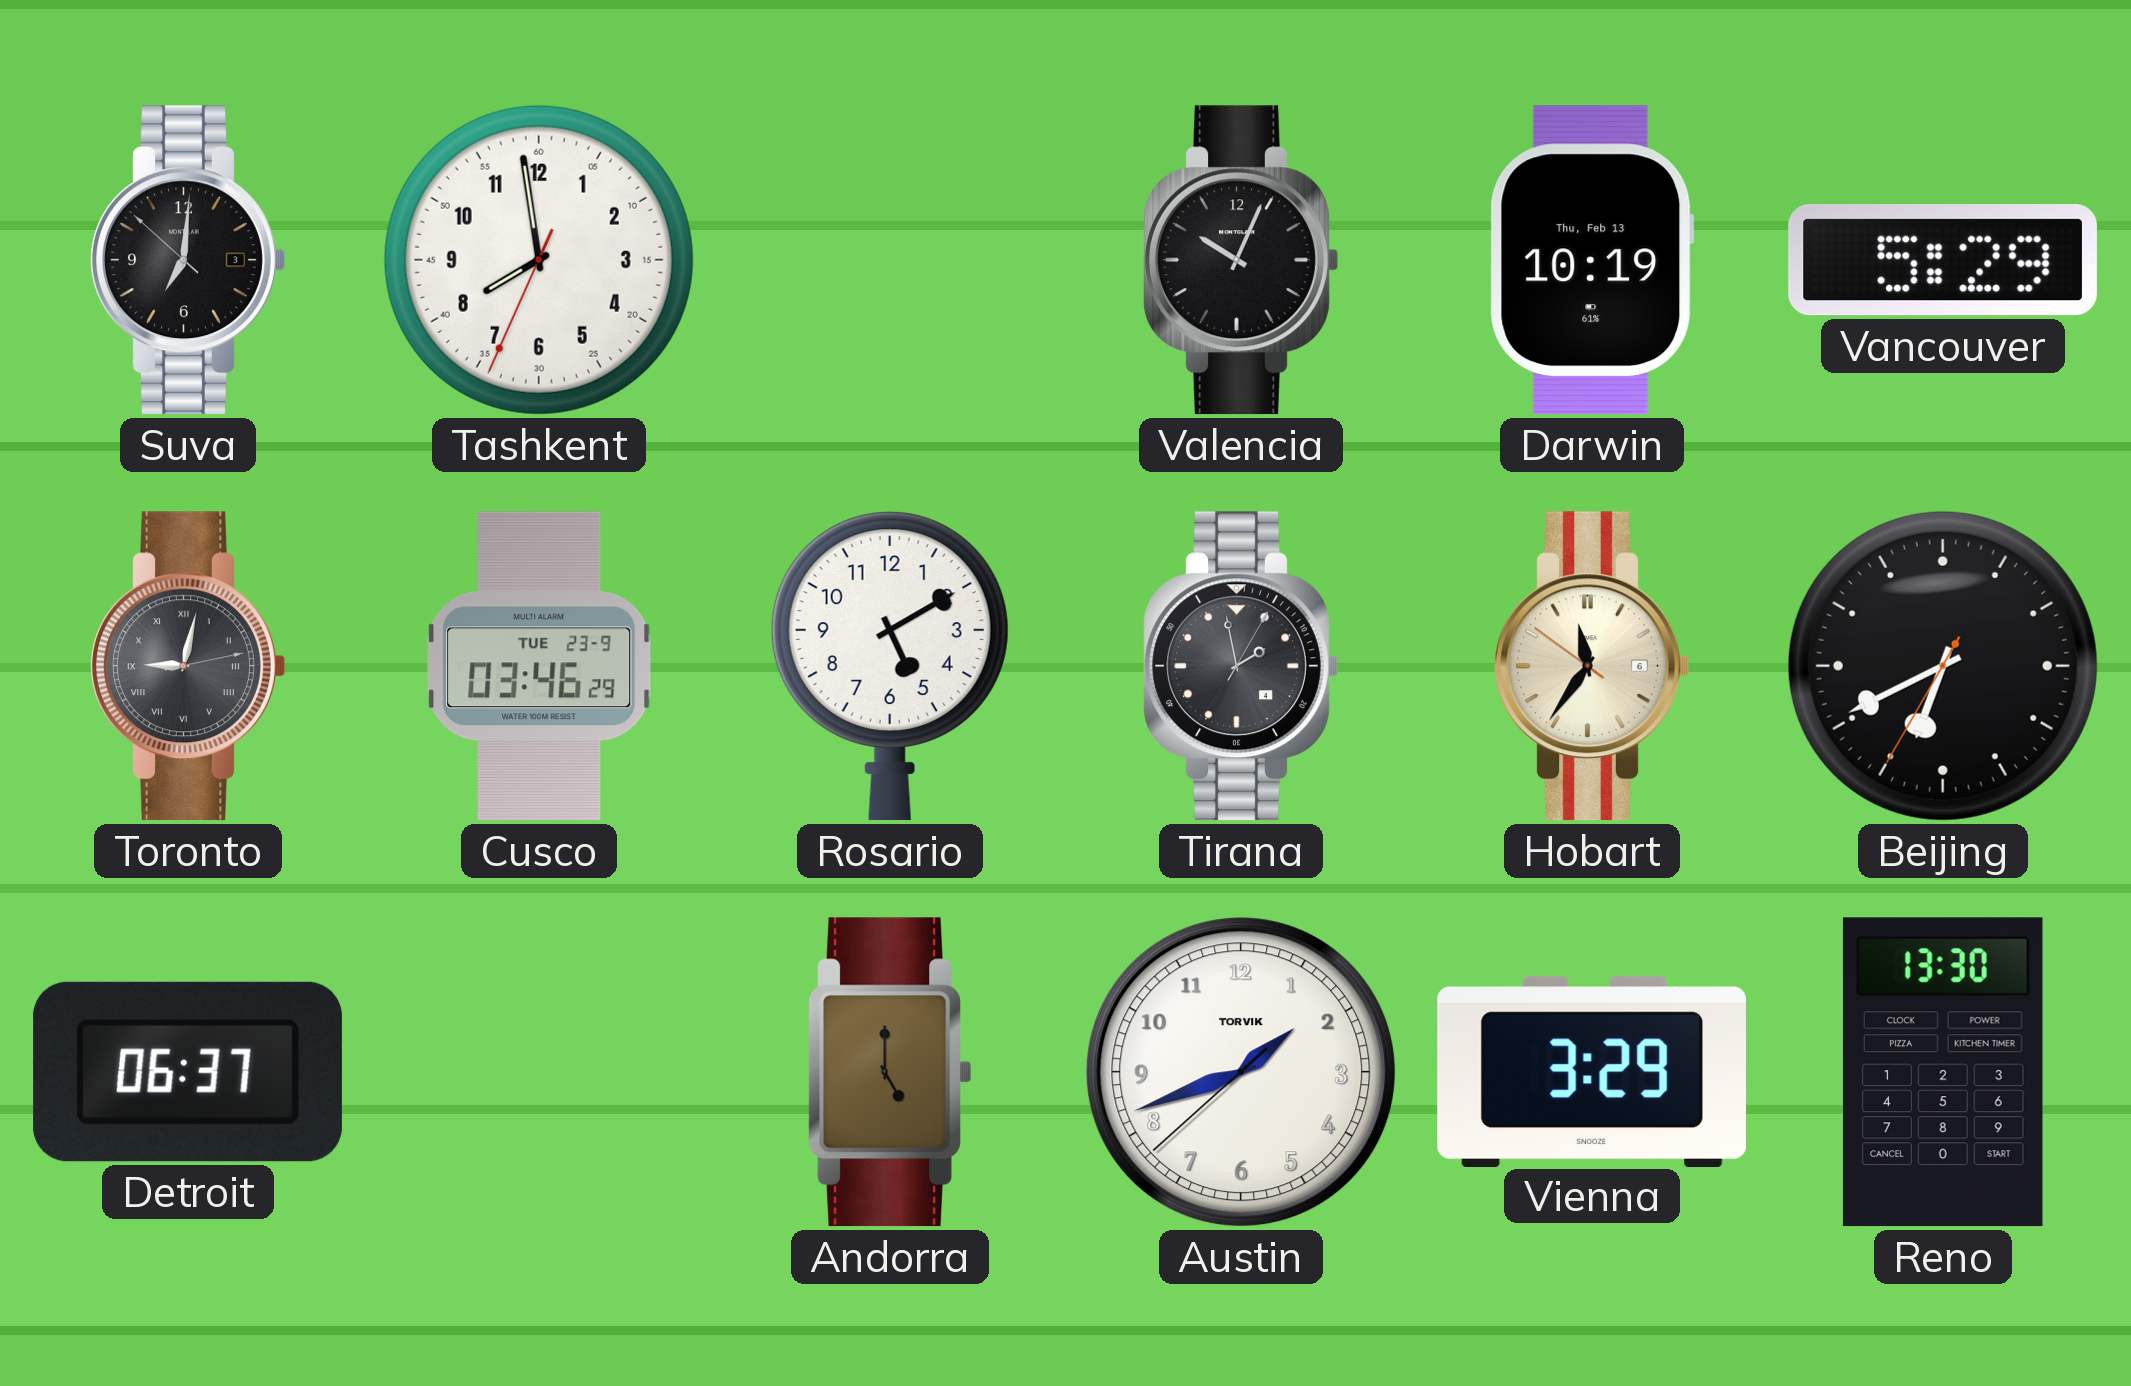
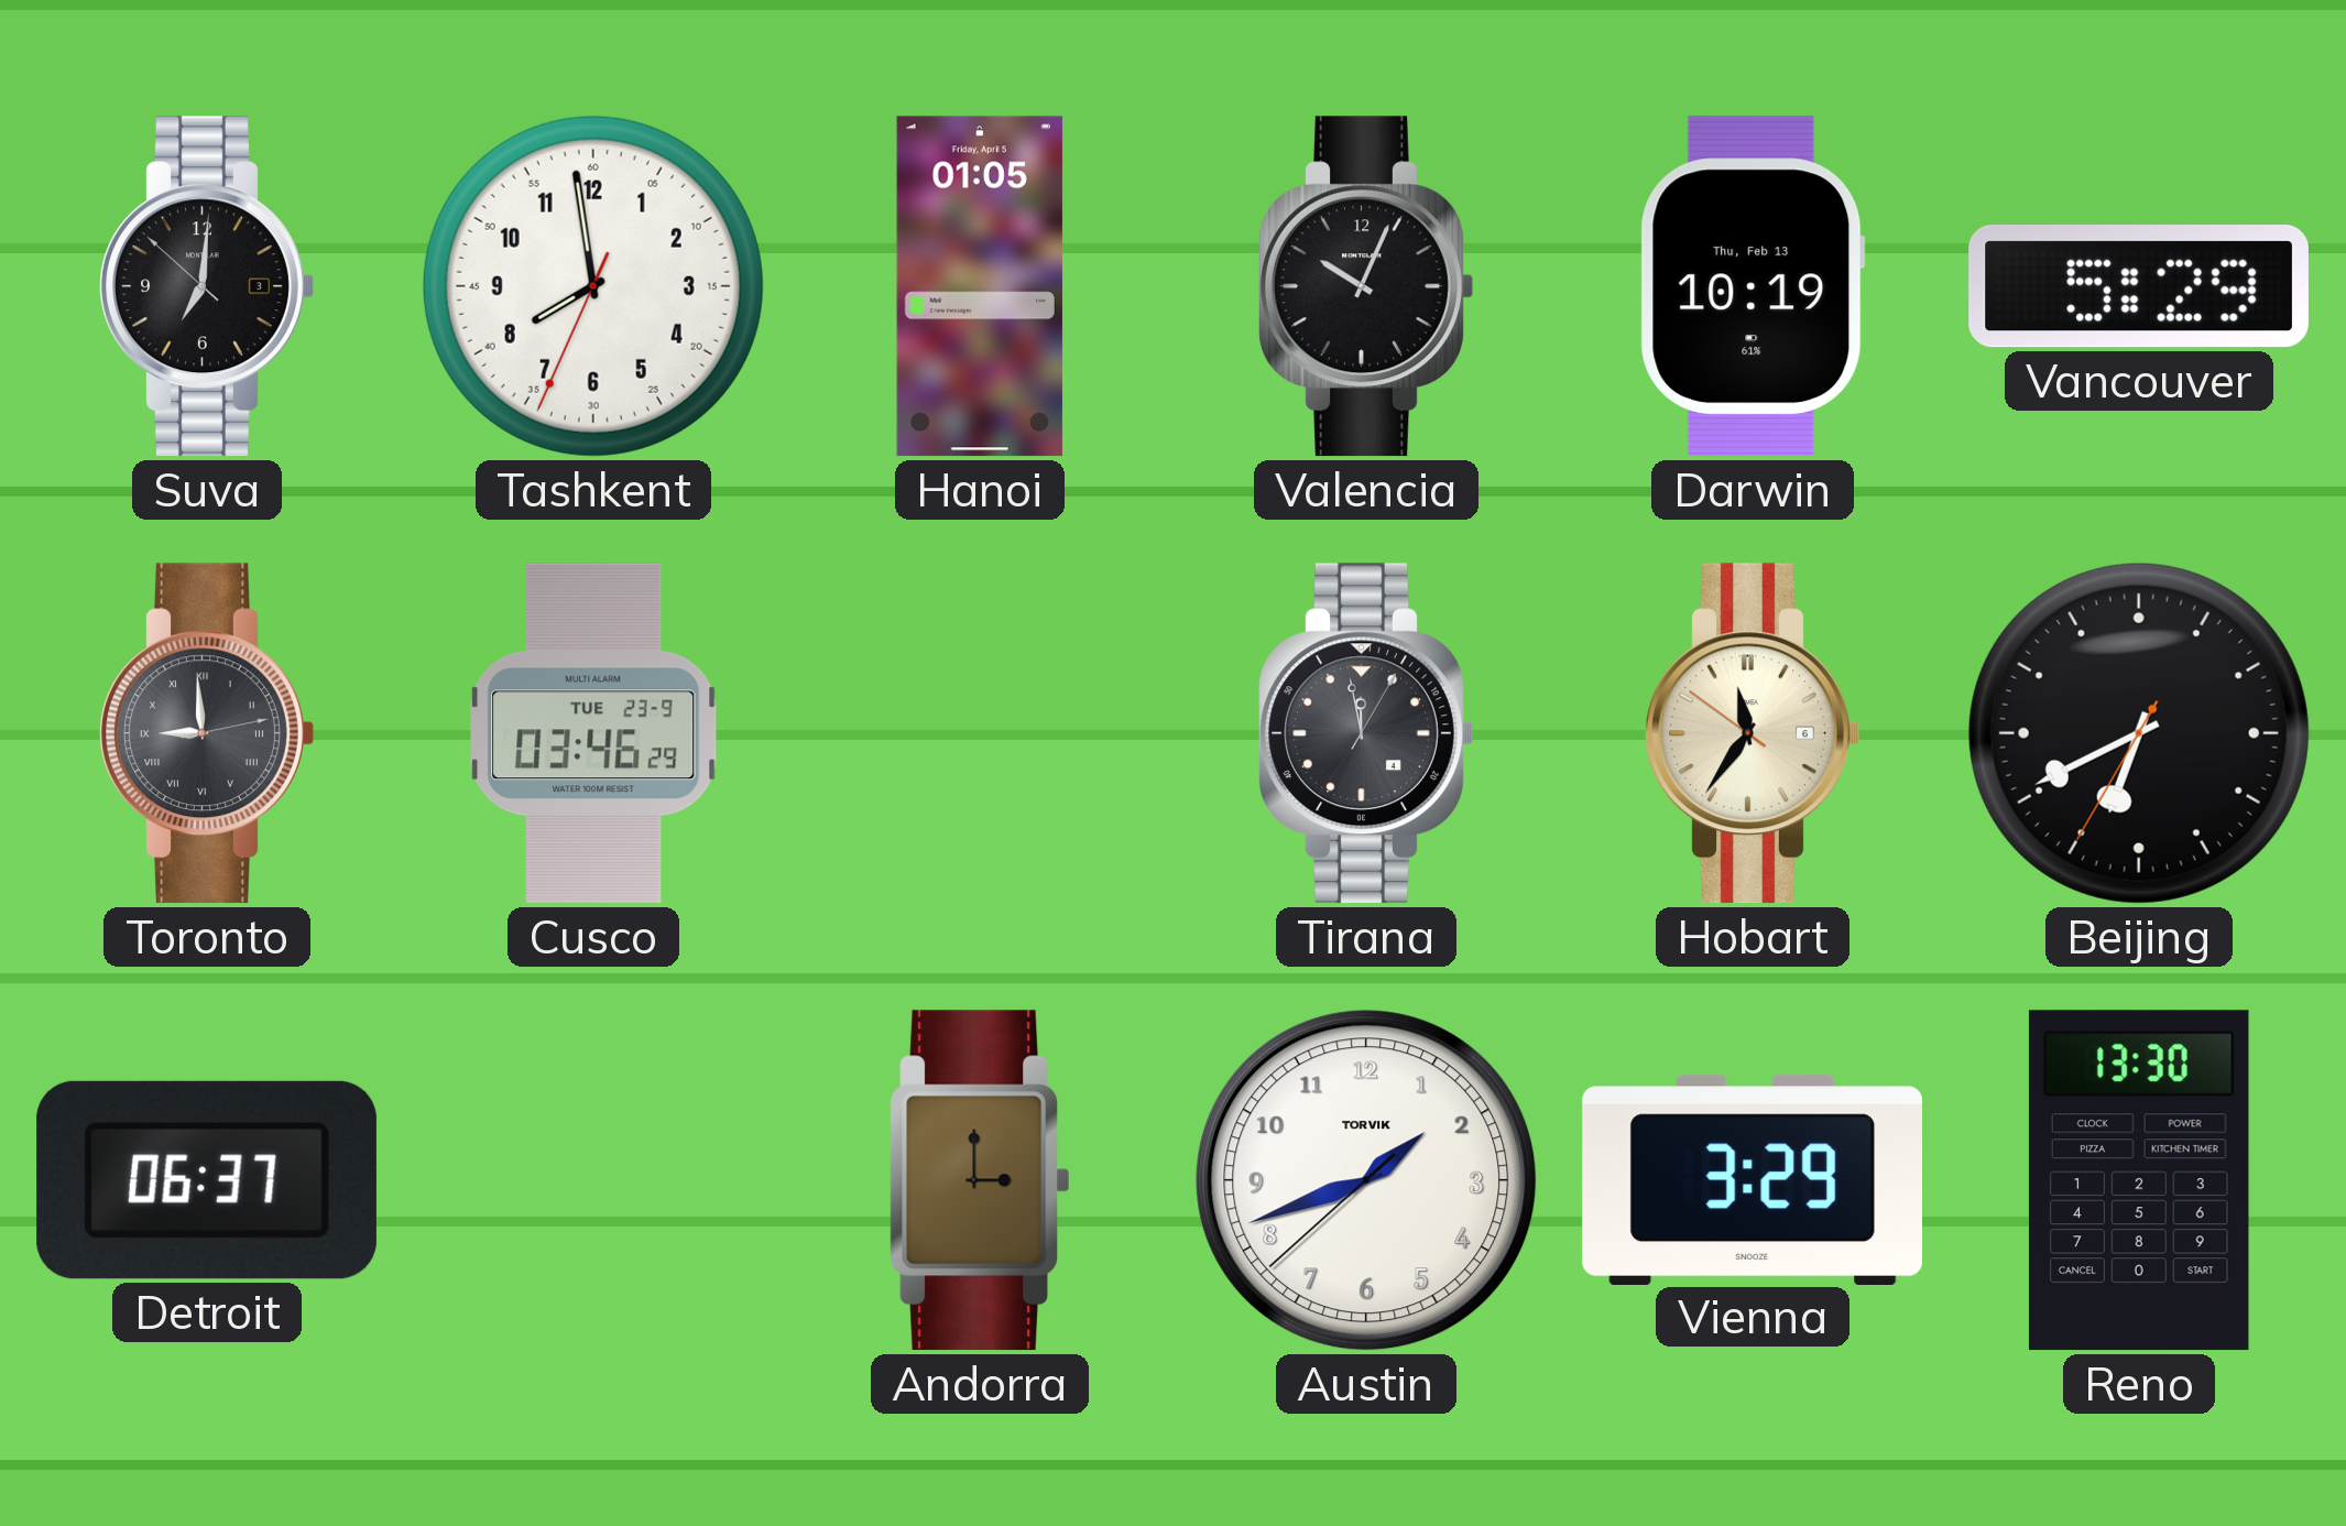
Hanoi: none -> 01:05 (980, 286)
Toronto: 9:02 -> 8:59 (207, 733)
Rosario: 5:10 -> none (890, 666)
Tirana: 1:58 -> 11:58 (1366, 733)
Andorra: 5:00 -> 3:00 (979, 1180)
